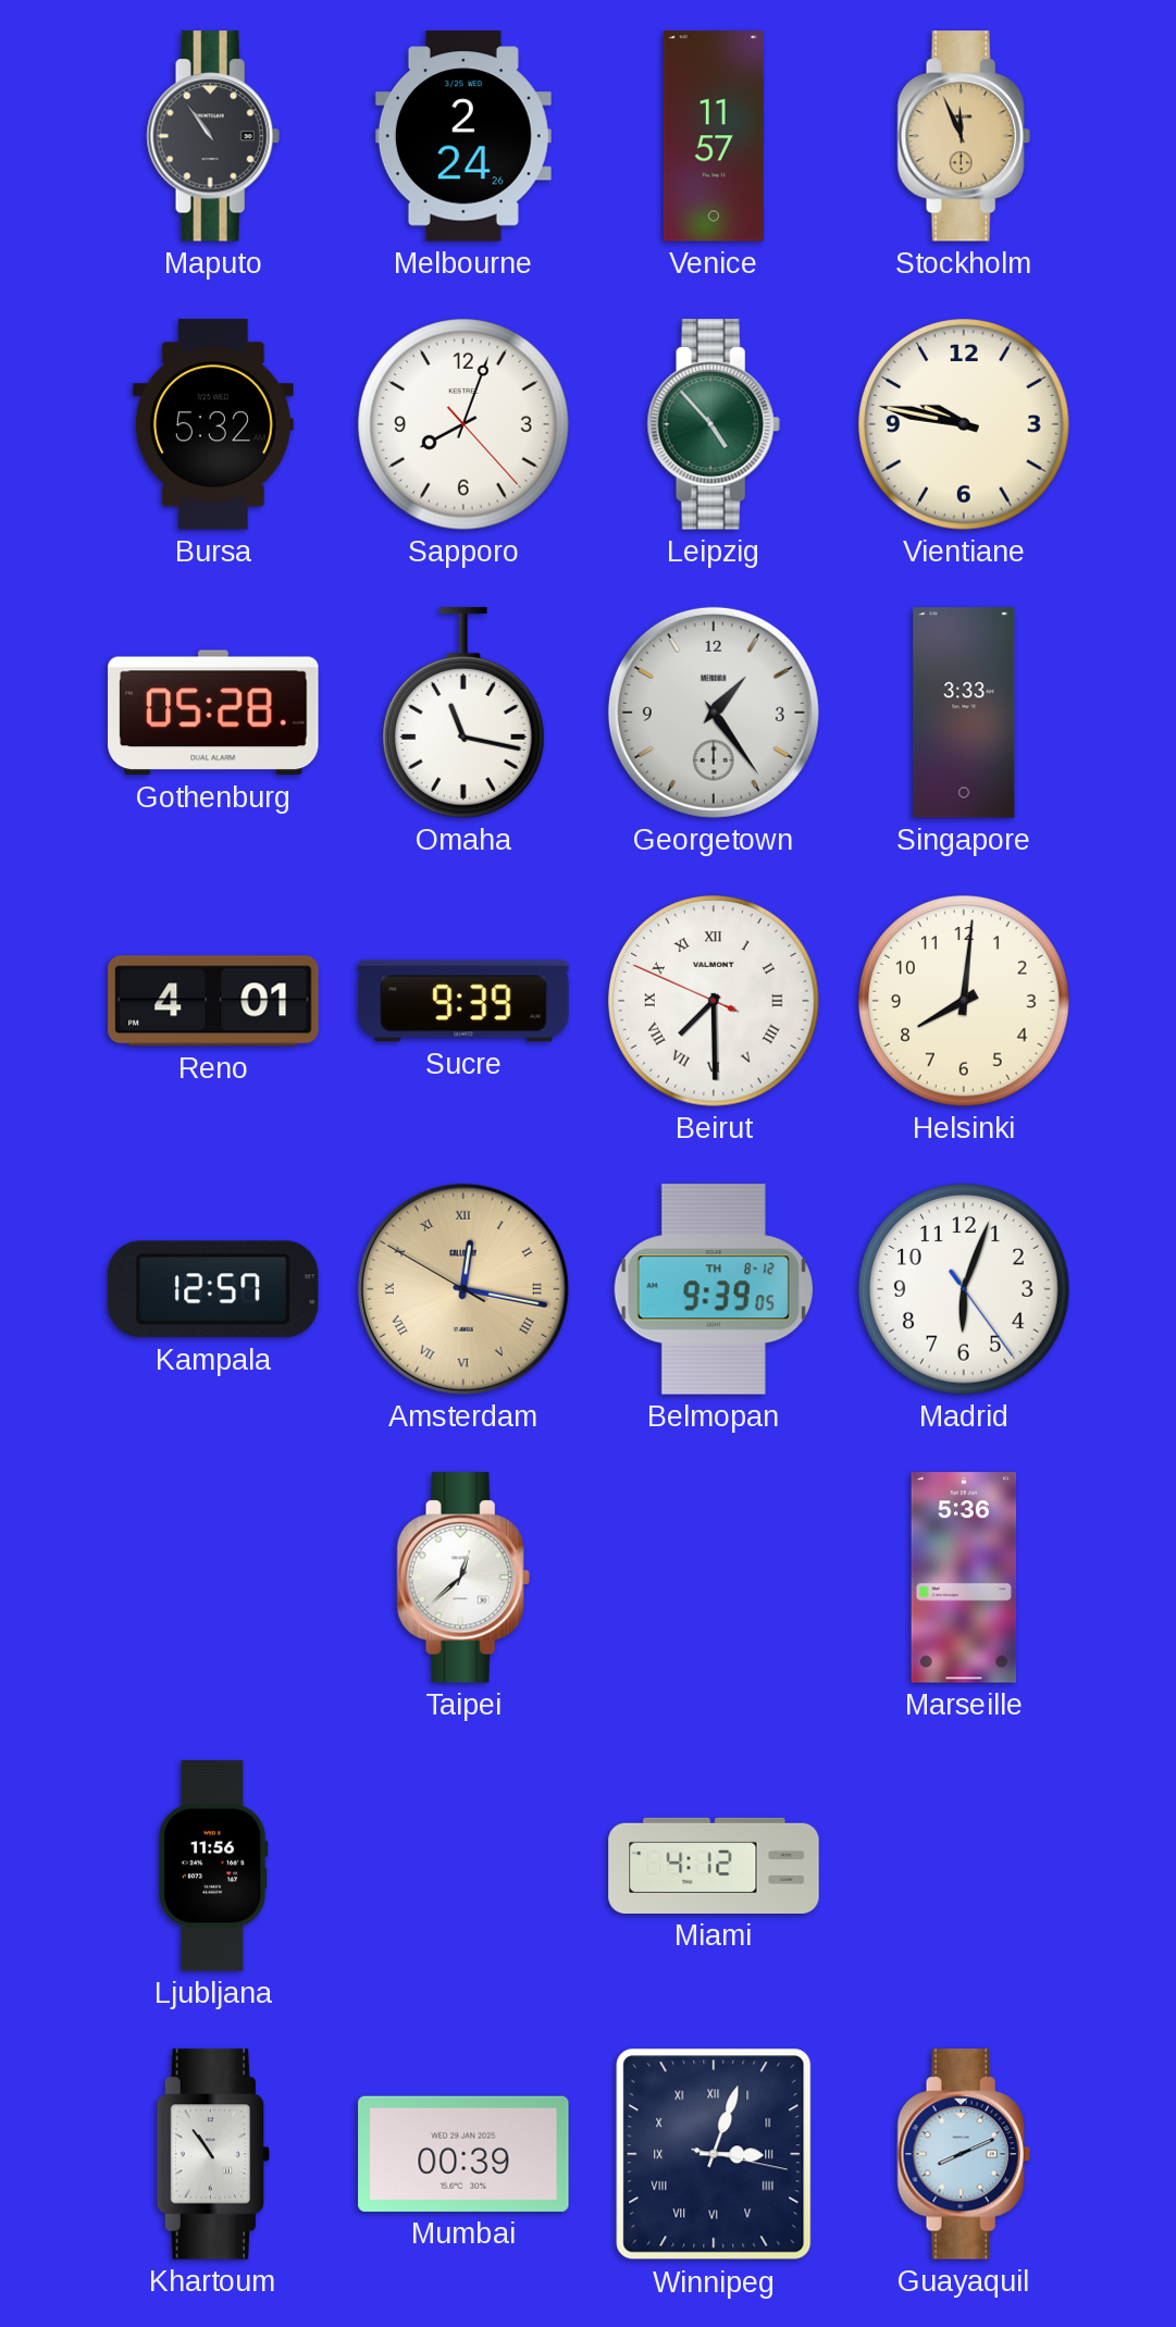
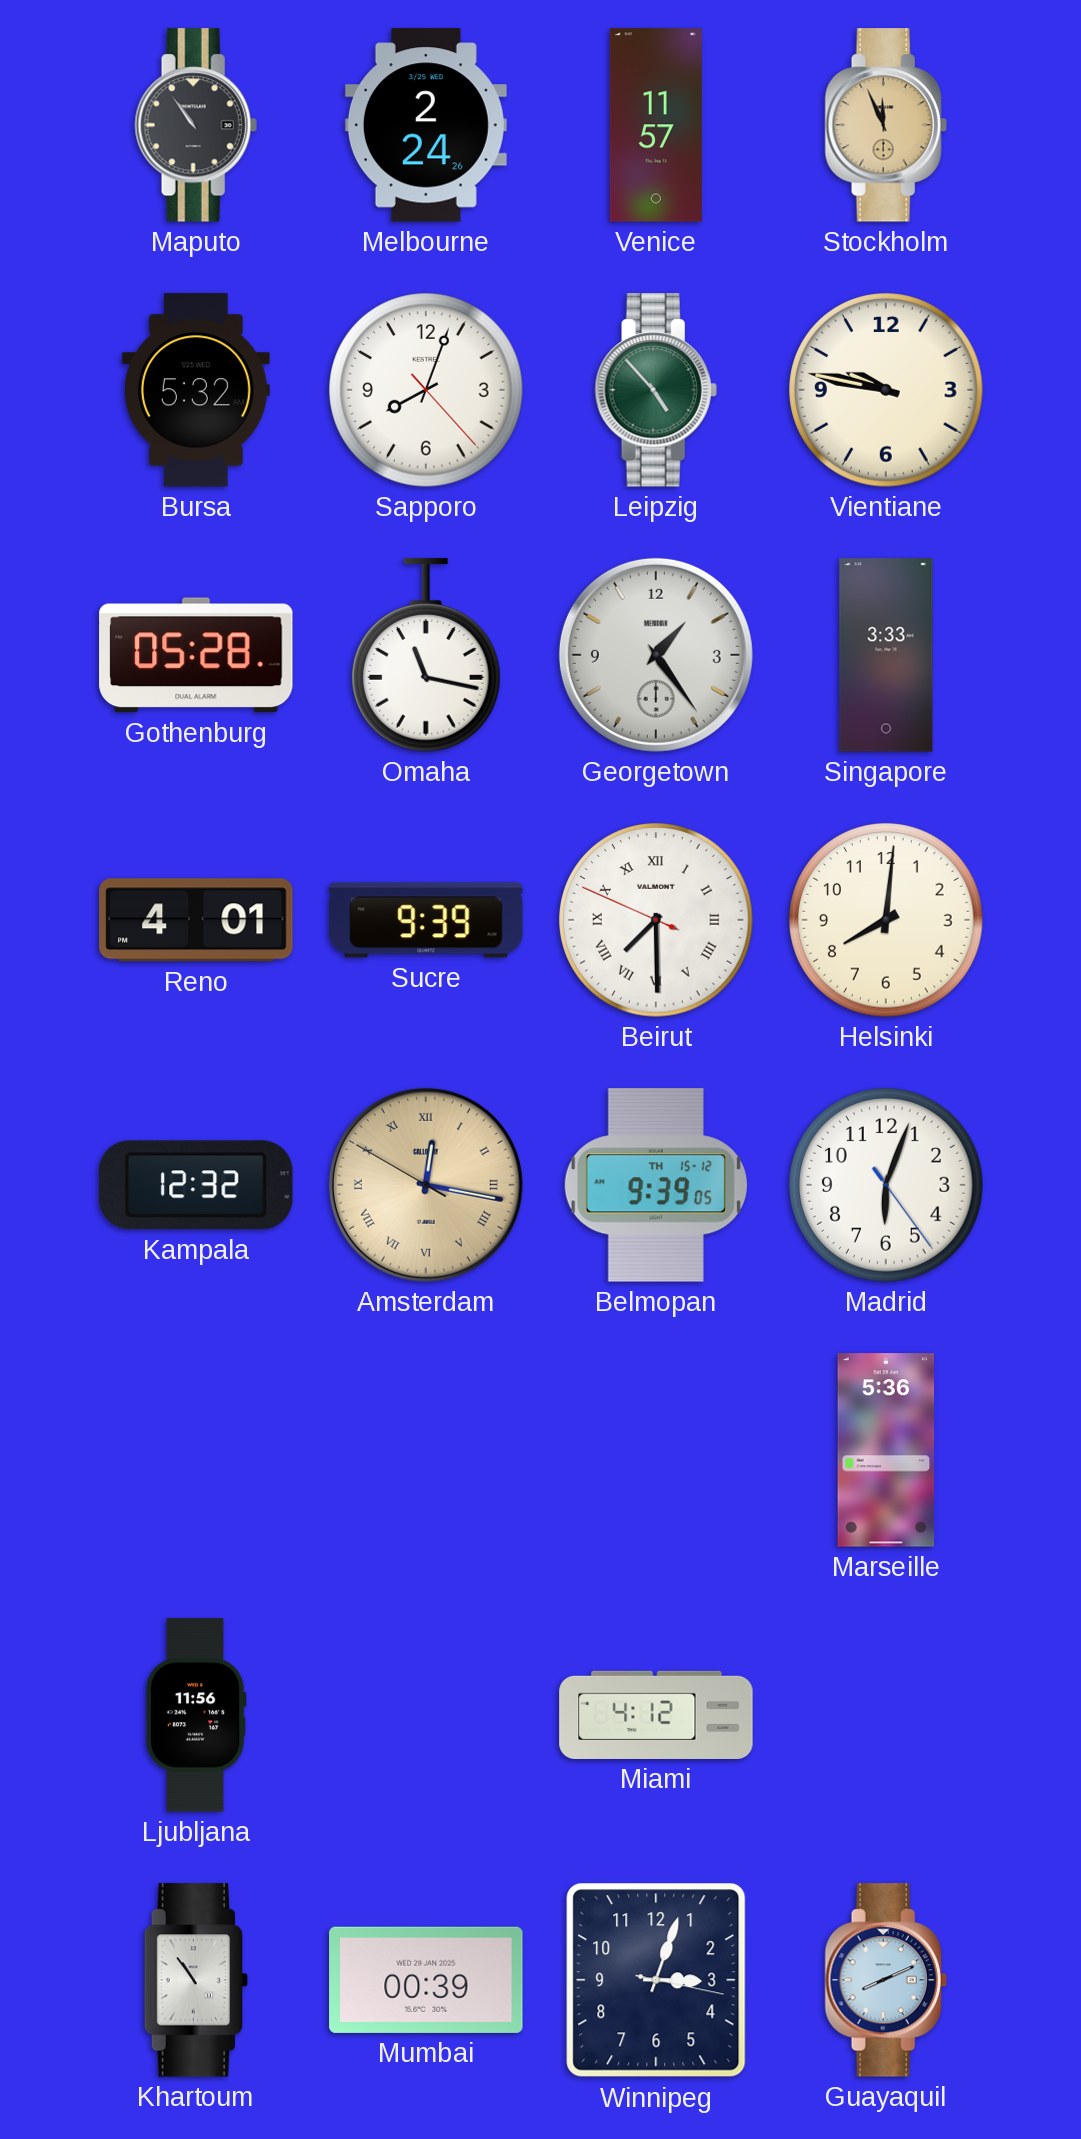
Kampala: 12:57 -> 12:32 (197, 1185)
Belmopan date: TH 8-12 -> TH 15-12 (656, 1185)
Taipei: 12:38 -> none (463, 1577)
Winnipeg numerals: Roman -> Arabic (656, 1980)
